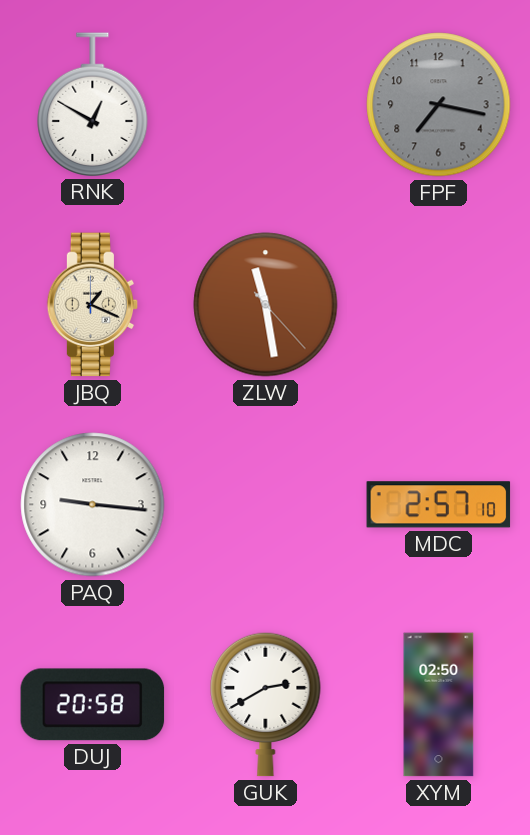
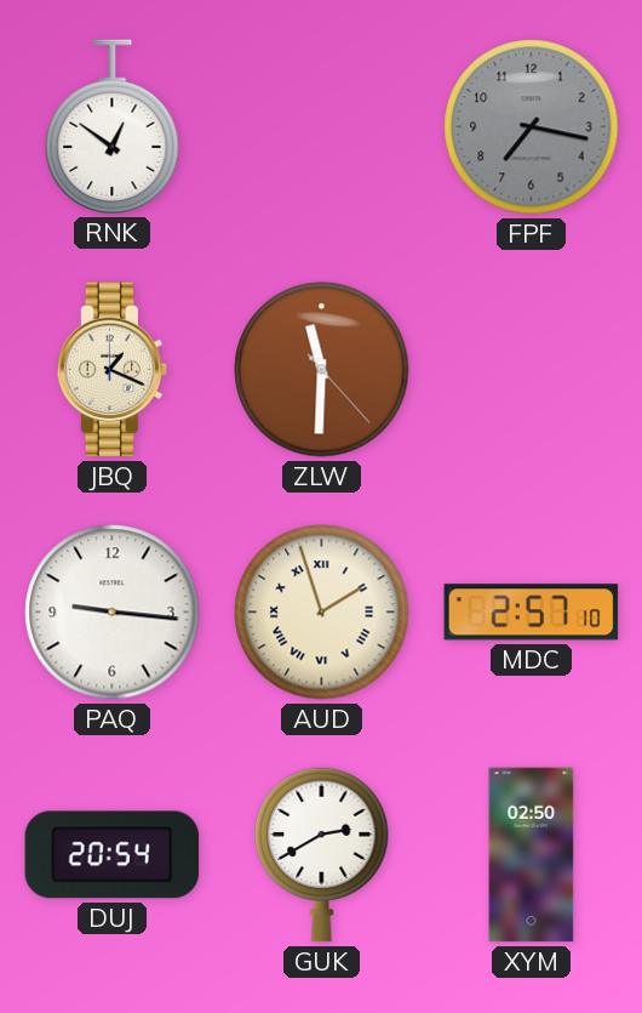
RNK: 12:50 -> 12:51 (113, 126)
ZLW: 11:28 -> 11:30 (322, 370)
AUD: none -> 1:57 (322, 613)
DUJ: 20:58 -> 20:54 (113, 855)
